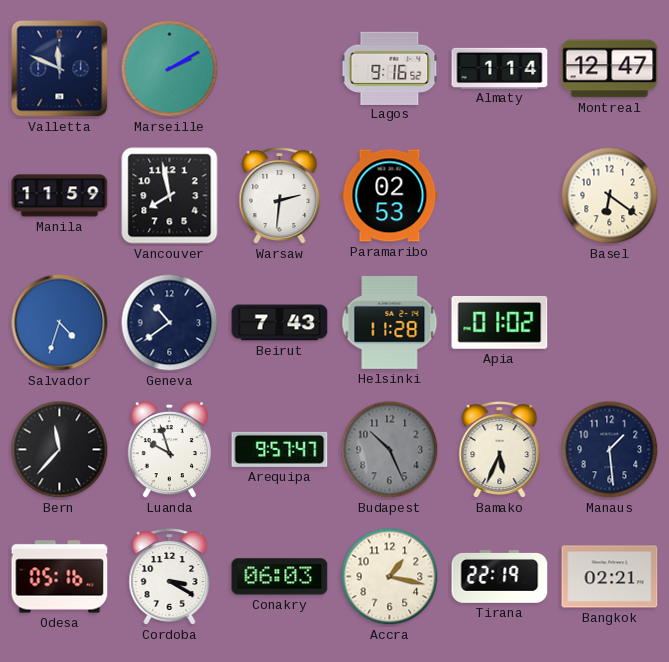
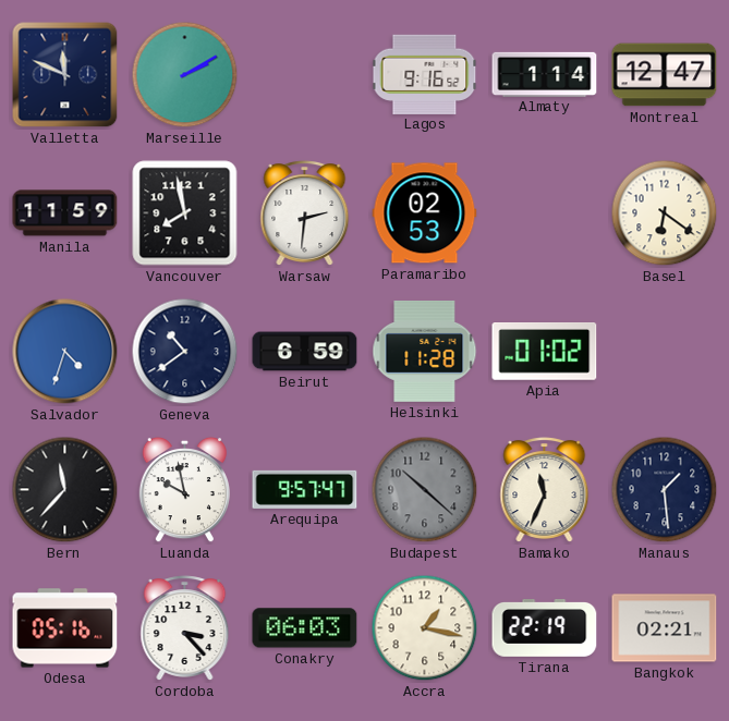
Beirut: 7:43 -> 6:59 (305, 352)
Luanda: 9:57 -> 9:58 (184, 490)
Budapest: 10:26 -> 10:22 (425, 490)
Bamako: 5:34 -> 11:34 (545, 490)
Cordoba: 3:20 -> 3:23 (185, 628)
